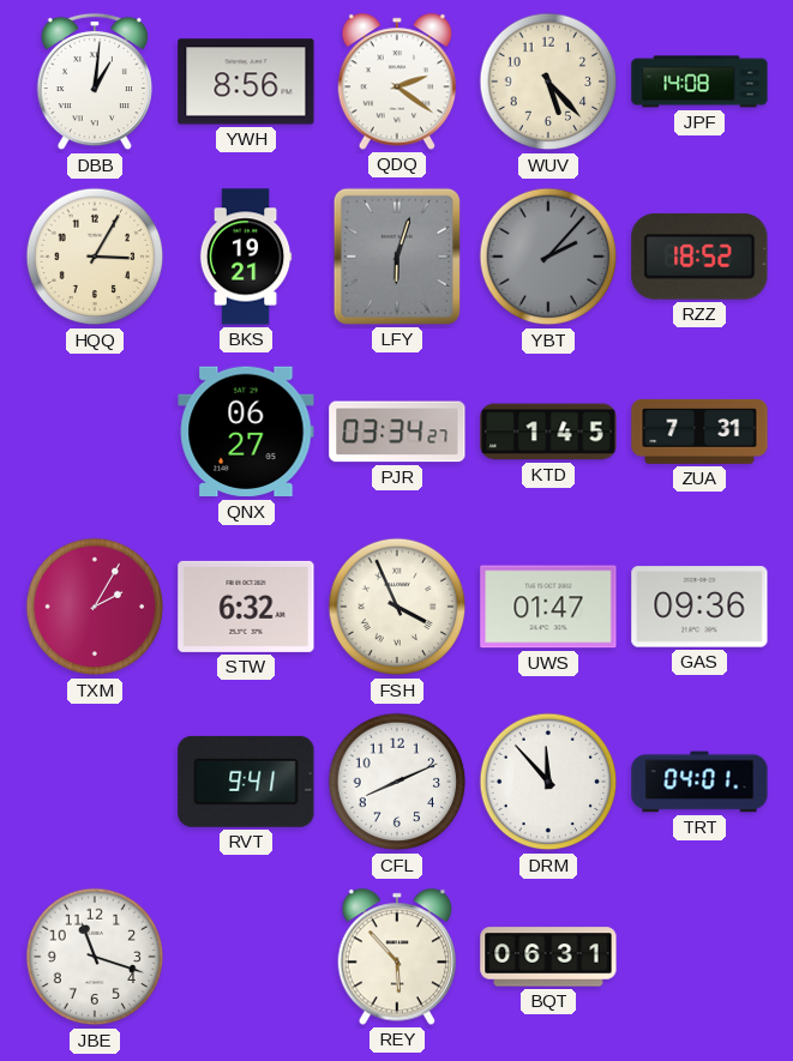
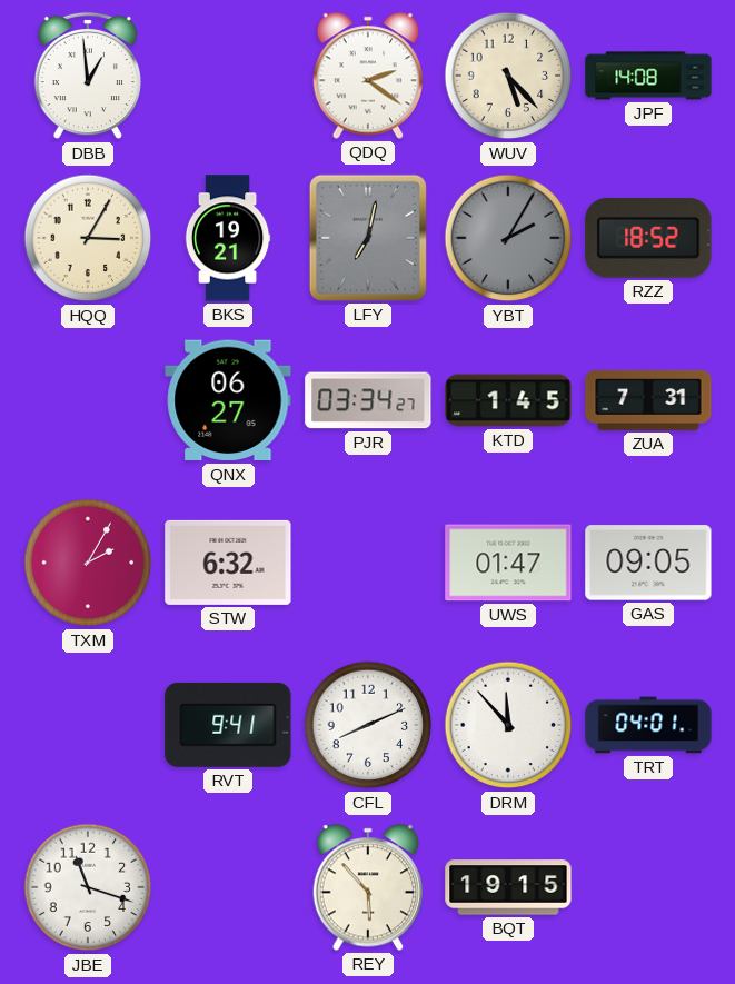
DBB: 1:01 -> 12:59 (88, 76)
YWH: 8:56 -> none (246, 82)
LFY: 6:03 -> 7:02 (368, 238)
YBT: 2:07 -> 2:05 (508, 238)
FSH: 3:56 -> none (397, 607)
GAS: 09:36 -> 09:05 (648, 563)
BQT: 06:31 -> 19:15 (508, 887)
